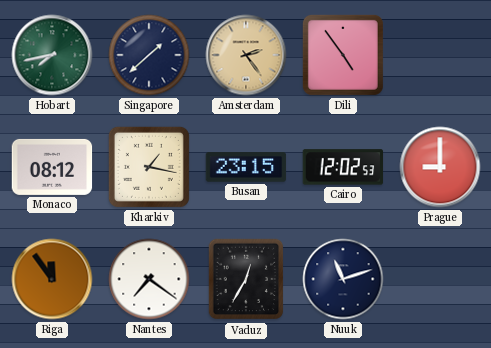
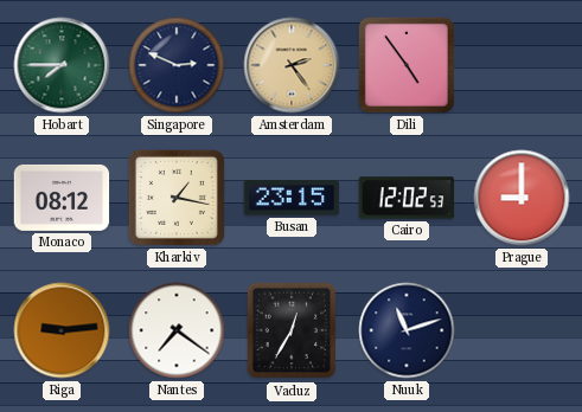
Hobart: 7:43 -> 7:45 (62, 65)
Singapore: 1:38 -> 2:49 (177, 65)
Riga: 11:54 -> 9:14 (62, 330)
